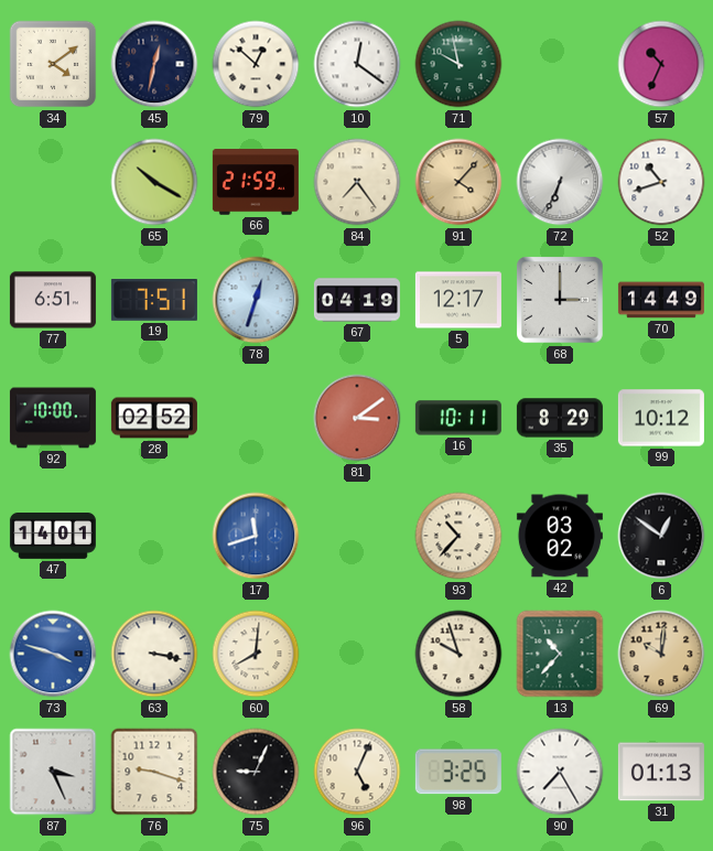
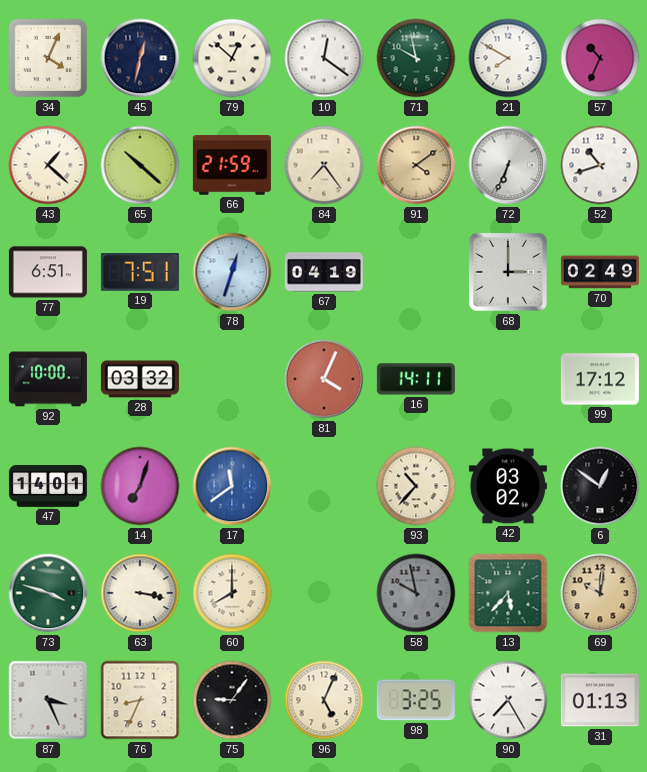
34: 4:09 -> 4:04 (48, 58)
21: none -> 7:50 (508, 58)
43: none -> 1:22 (48, 165)
65: 10:20 -> 10:22 (140, 165)
91: 4:07 -> 4:09 (416, 165)
5: 12:17 -> none (458, 300)
70: 14:49 -> 02:49 (600, 272)
28: 02:52 -> 03:32 (140, 379)
81: 3:09 -> 4:04 (324, 379)
16: 10:11 -> 14:11 (416, 379)
35: 8:29 -> none (560, 418)
99: 10:12 -> 17:12 (600, 379)
14: none -> 7:03 (140, 486)
17: 11:42 -> 11:39 (232, 486)
73 dial: blue -> green (48, 593)
60: 8:01 -> 8:00 (232, 593)
58: 9:57 -> 9:58 (416, 593)
58 dial: cream -> grey (416, 593)
13: 10:37 -> 5:37 (508, 593)
76: 9:18 -> 8:34 (140, 700)
75: 9:04 -> 9:06 (232, 700)
